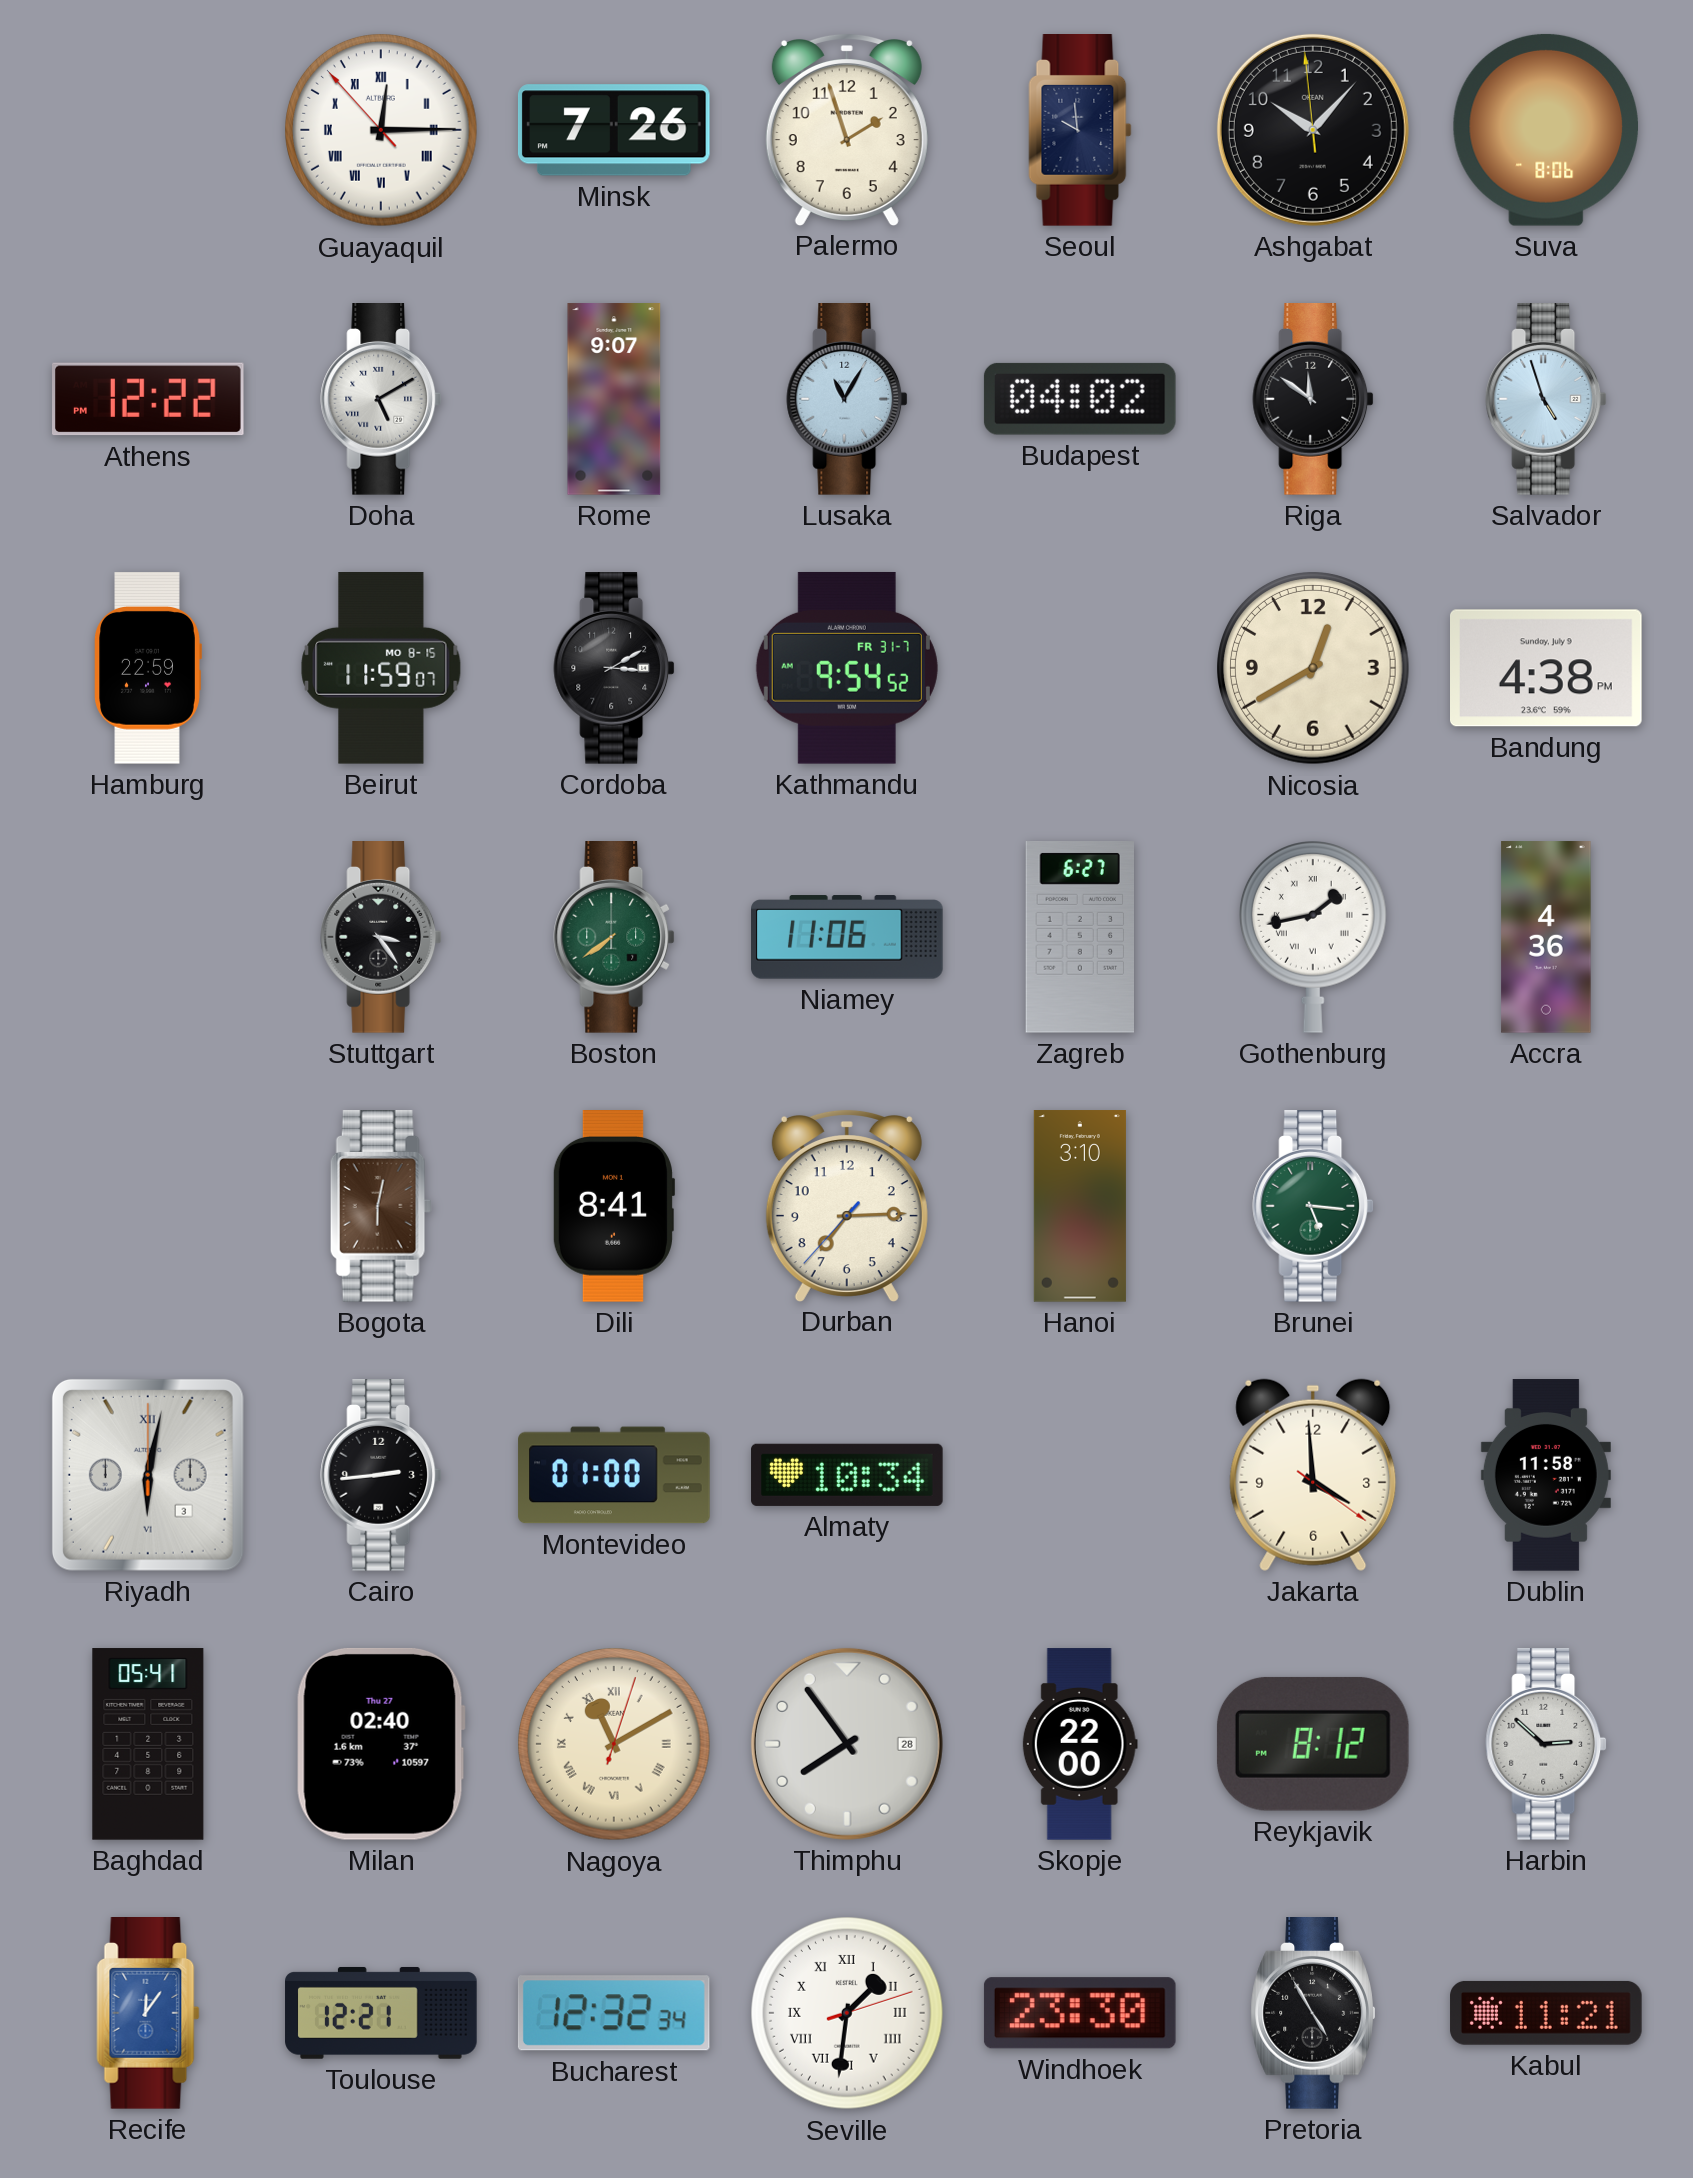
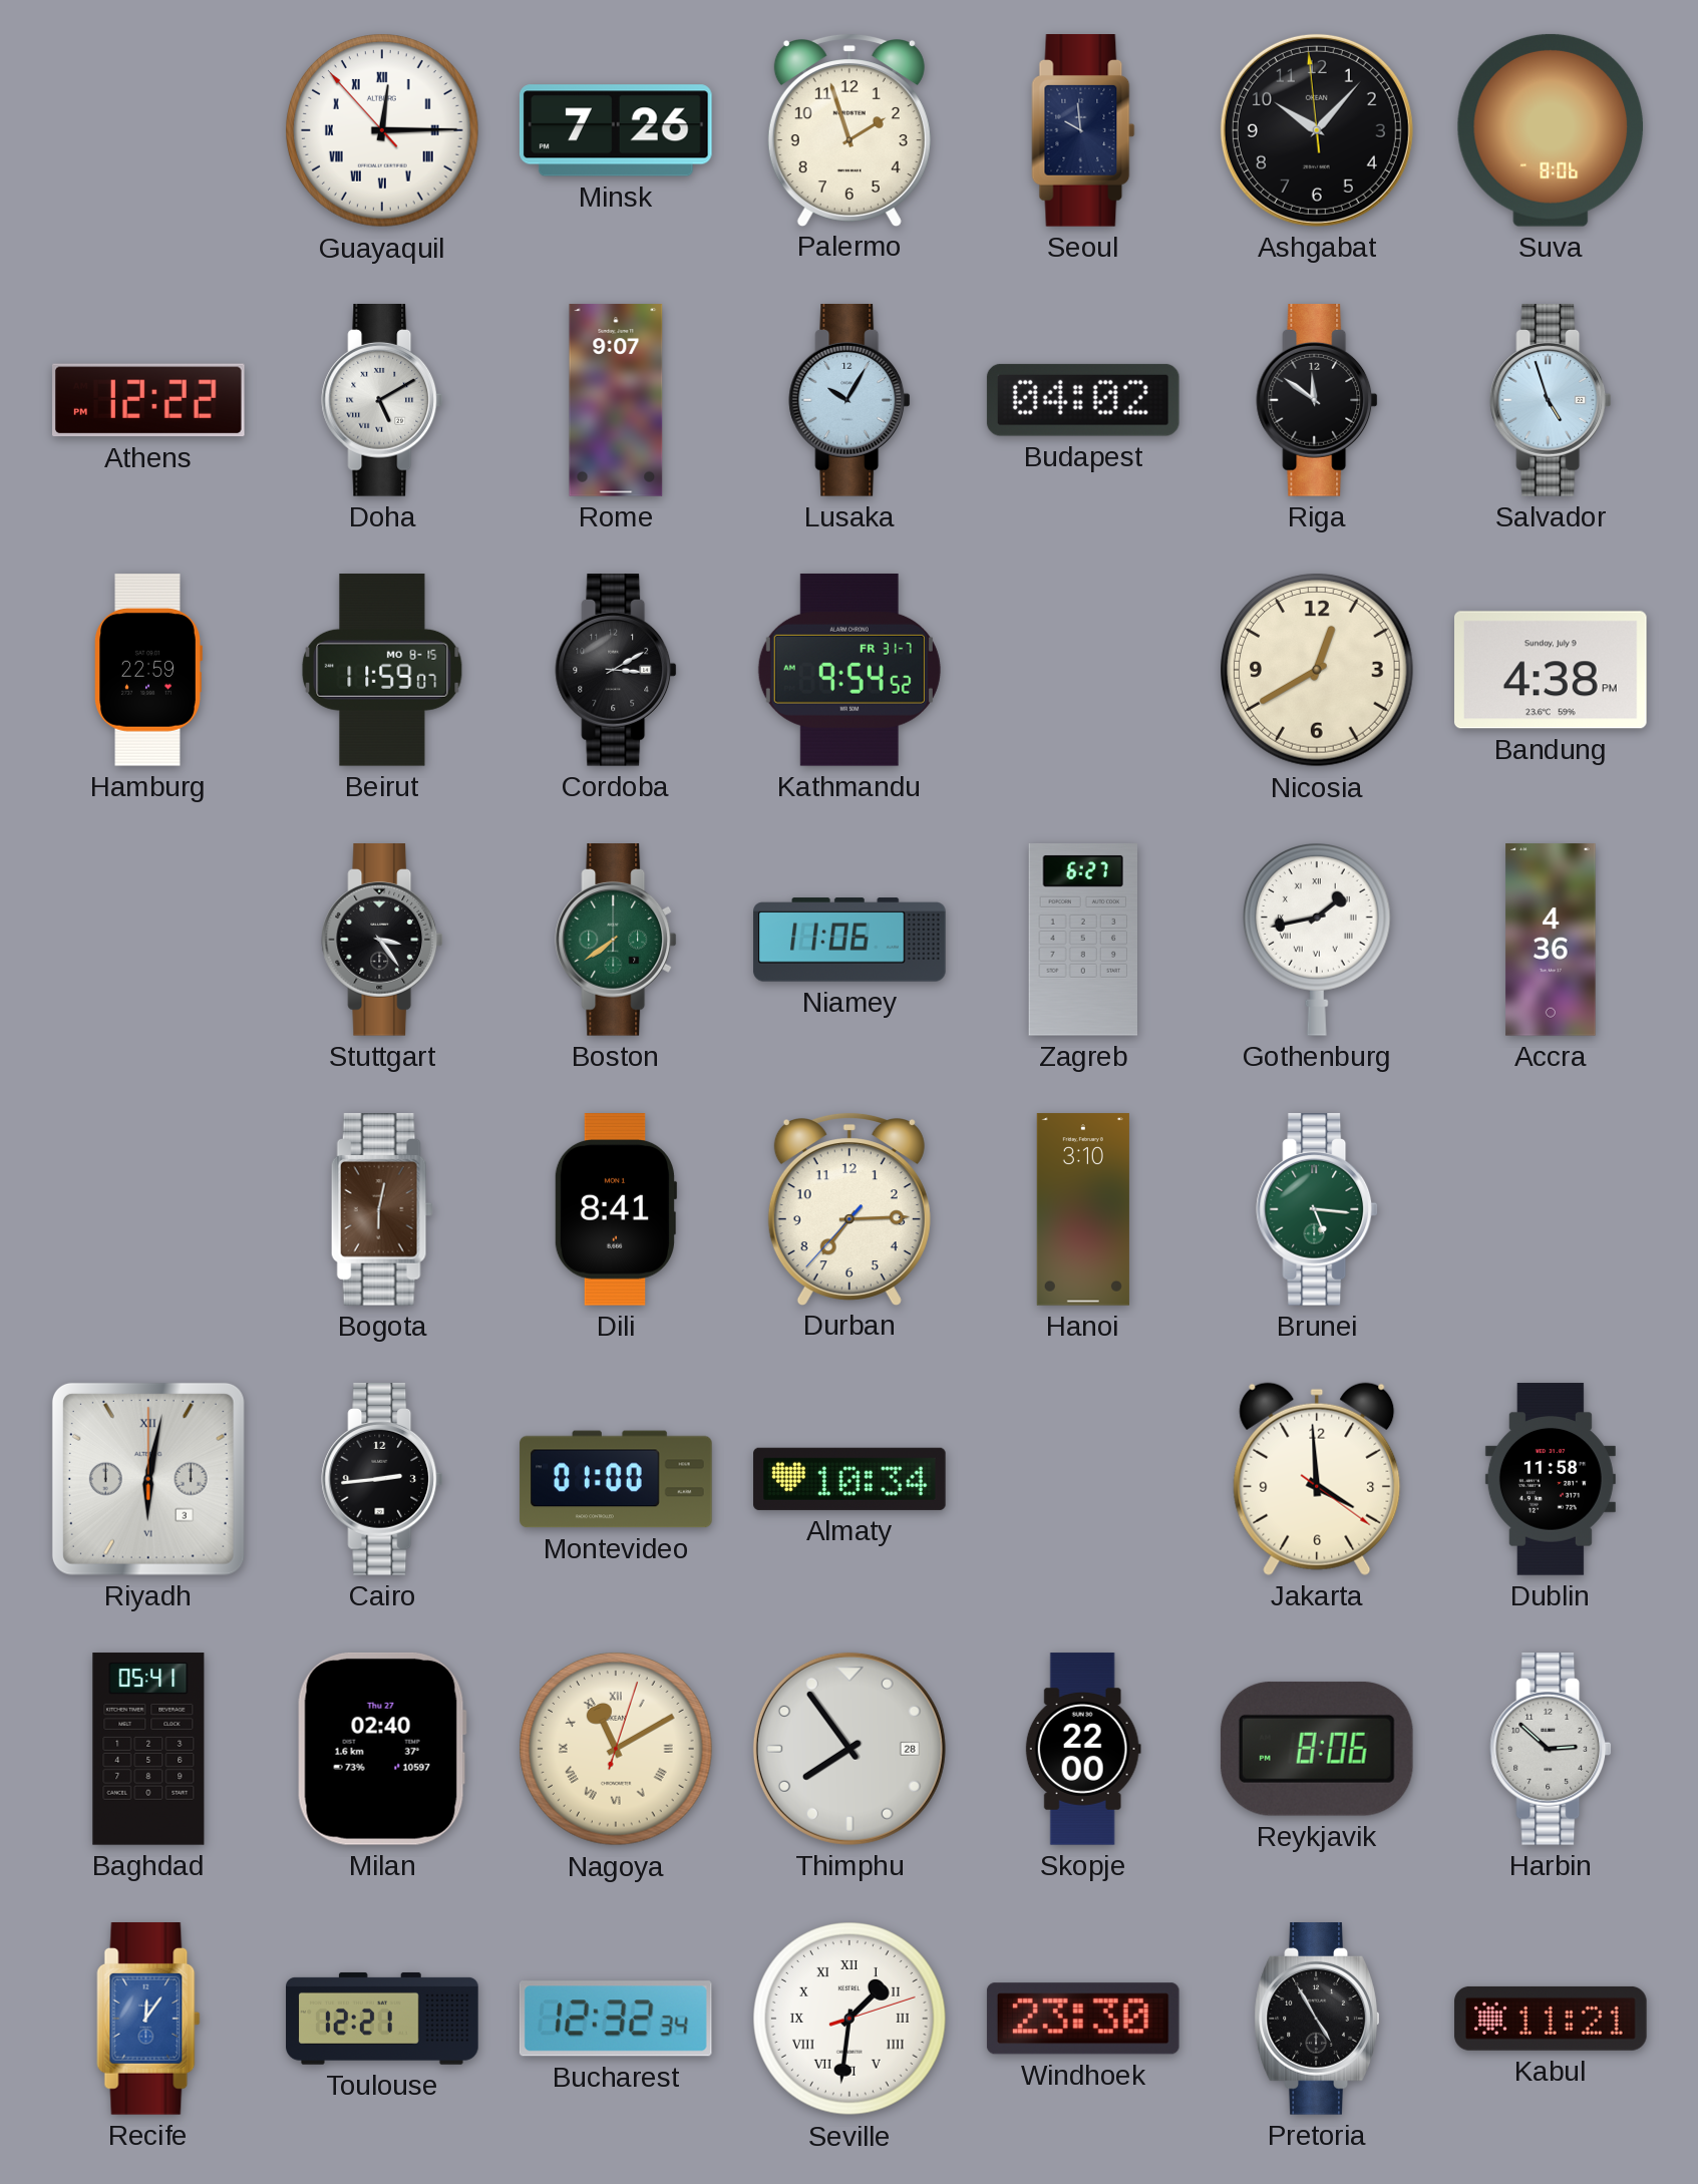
Lusaka: 11:05 -> 10:05 (850, 401)
Reykjavik: 8:12 -> 8:06 (1317, 1749)
